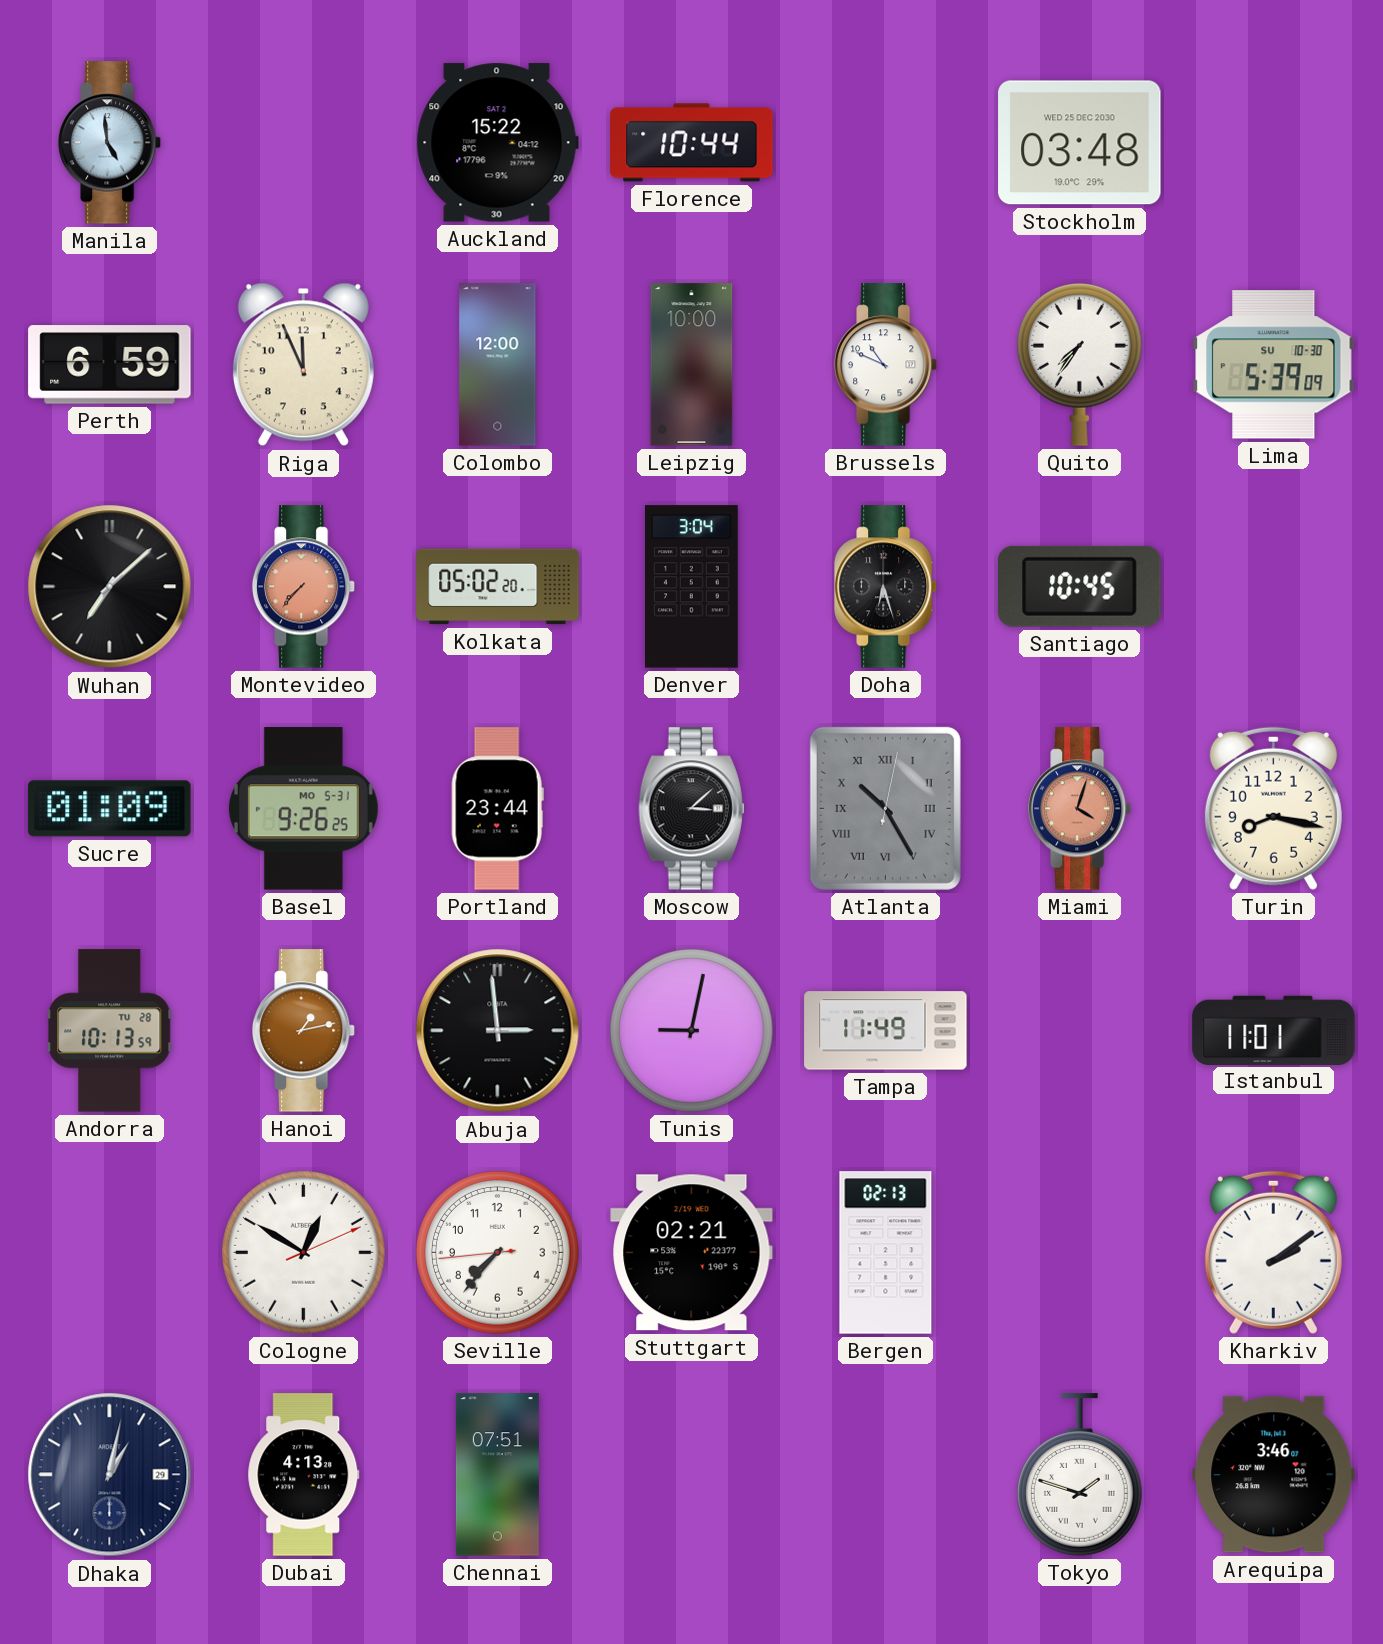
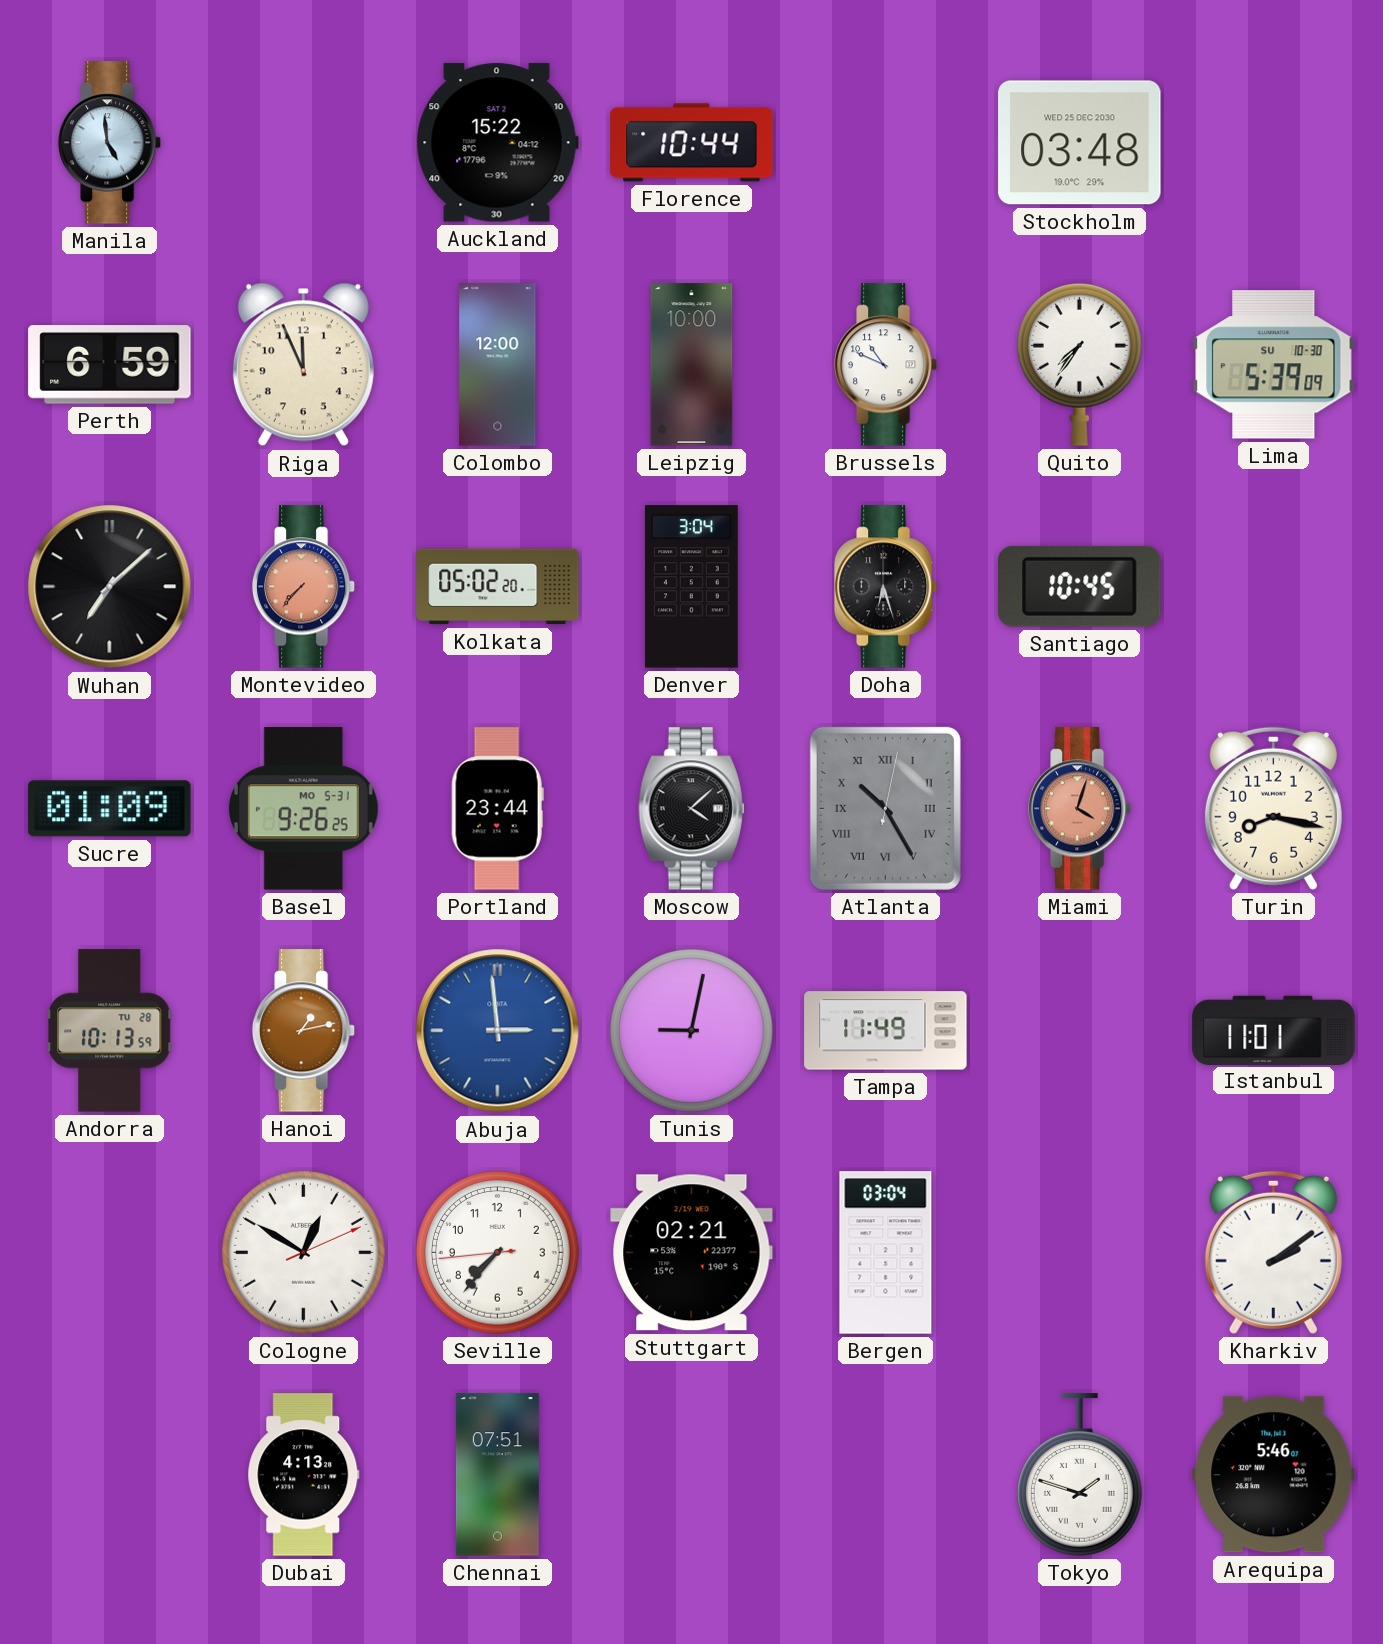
Moscow: 3:08 -> 4:08 (692, 809)
Abuja dial: black -> blue (498, 1031)
Bergen: 02:13 -> 03:04 (886, 1253)
Dhaka: 1:02 -> none (110, 1475)
Arequipa: 3:46 -> 5:46 (1274, 1475)
